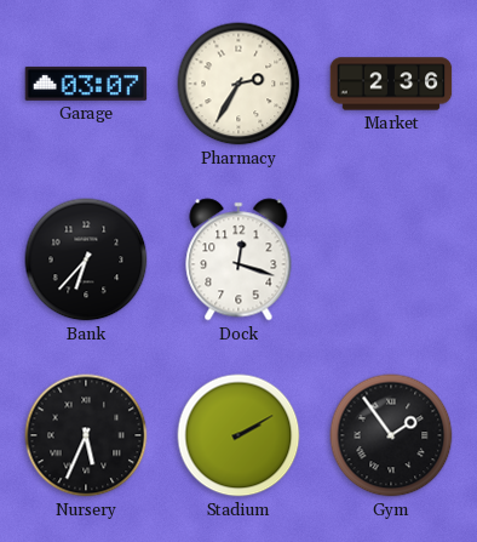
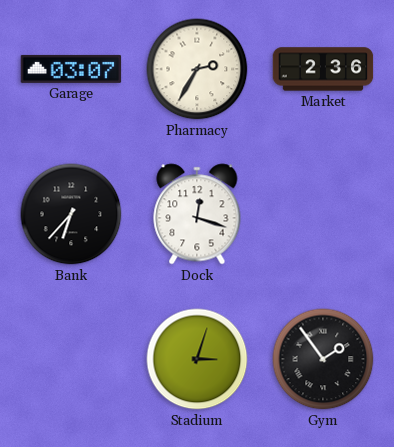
Nursery: 5:34 -> none (86, 435)
Stadium: 2:10 -> 3:03 (197, 359)
